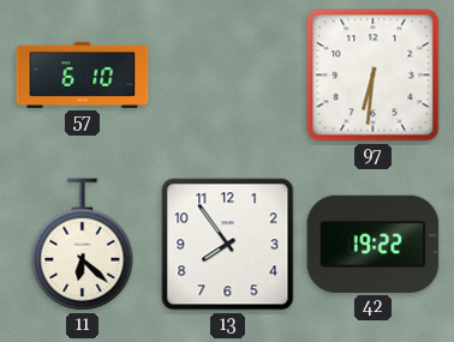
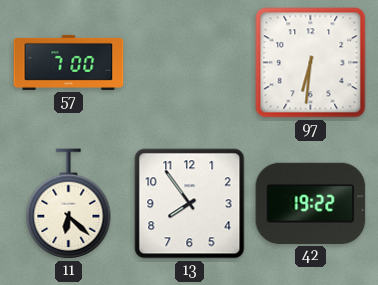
57: 6:10 -> 7:00 (69, 62)
